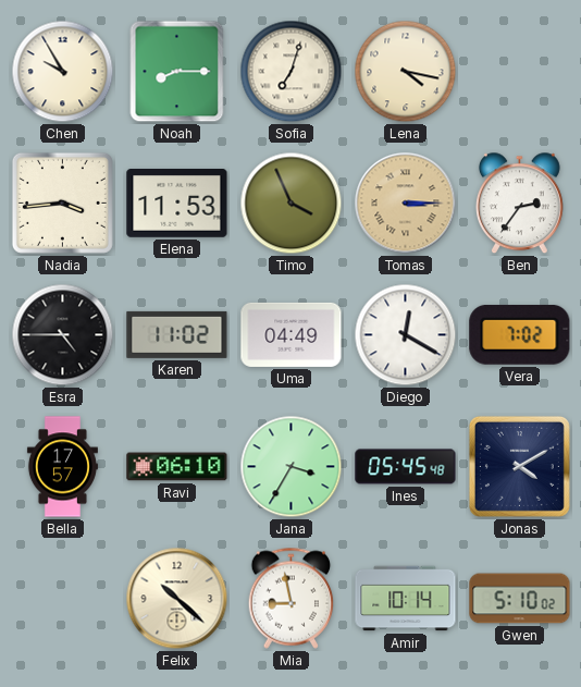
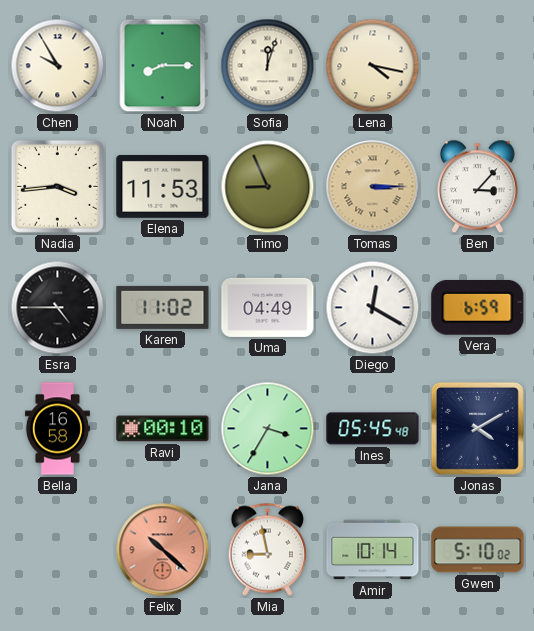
Sofia: 7:03 -> 12:03 (268, 66)
Timo: 3:56 -> 8:56 (268, 187)
Ben: 2:36 -> 3:07 (477, 187)
Vera: 7:02 -> 6:59 (478, 307)
Bella: 17:57 -> 16:58 (57, 429)
Ravi: 06:10 -> 00:10 (163, 429)
Felix dial: cream -> salmon (163, 550)
